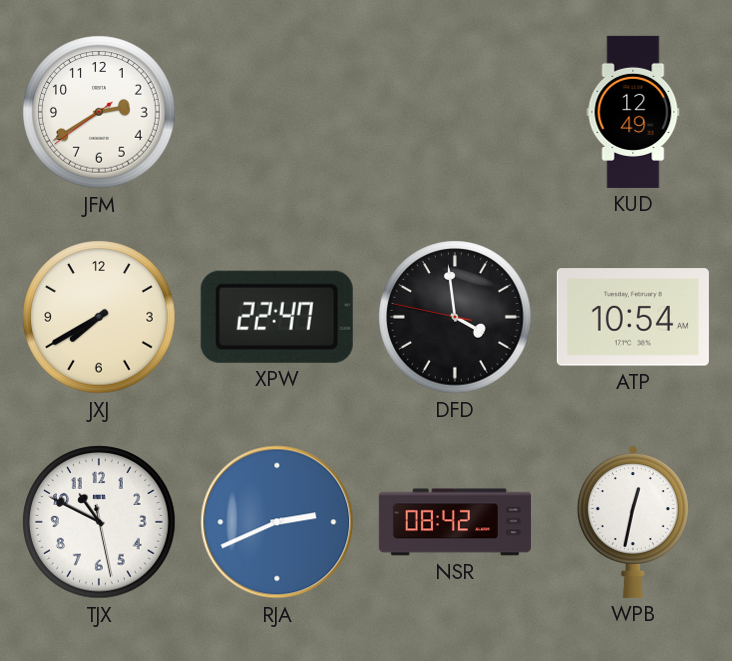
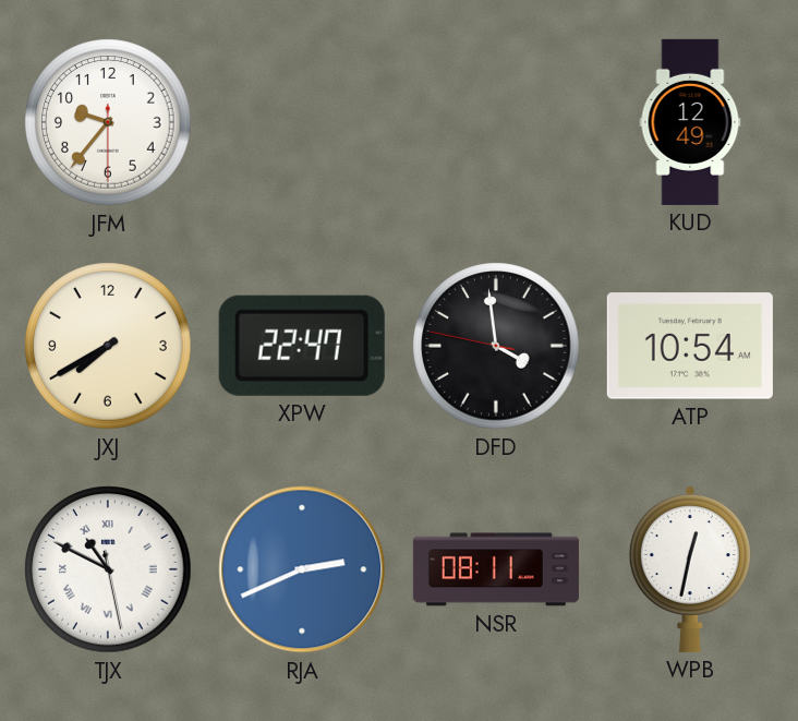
JFM: 2:39 -> 9:36 (108, 122)
TJX numerals: Arabic -> Roman (108, 569)
NSR: 08:42 -> 08:11 (496, 569)
